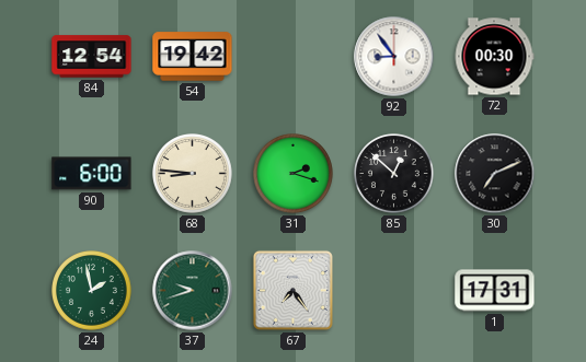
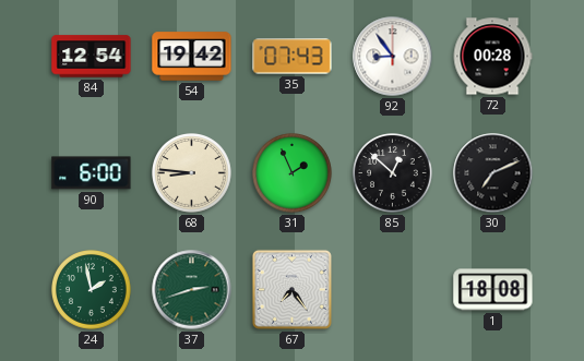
35: none -> 07:43 (293, 57)
72: 00:30 -> 00:28 (492, 57)
31: 2:18 -> 1:56 (293, 173)
37: 9:42 -> 2:42 (192, 290)
1: 17:31 -> 18:08 (493, 290)
